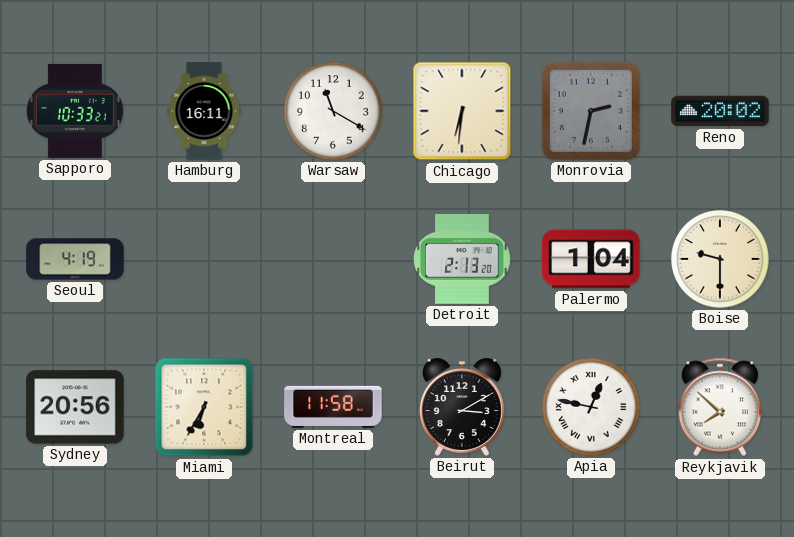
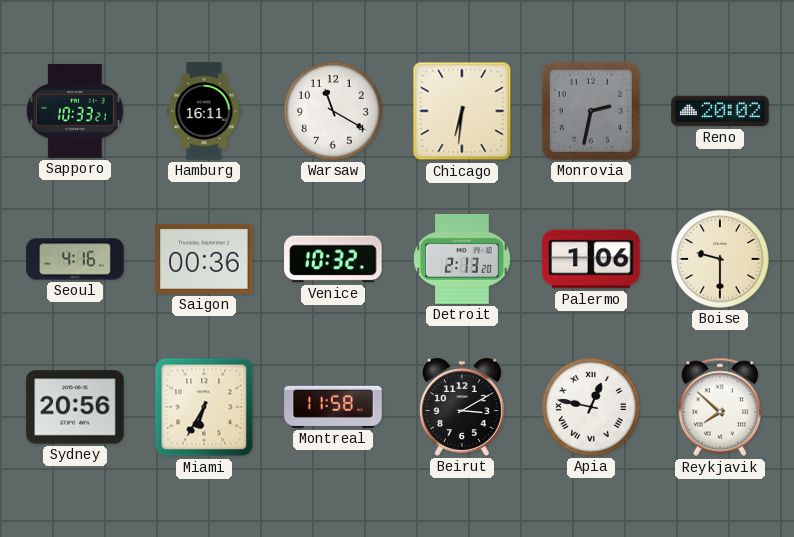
Seoul: 4:19 -> 4:16 (75, 259)
Saigon: none -> 00:36 (204, 259)
Venice: none -> 10:32 (333, 259)
Palermo: 1:04 -> 1:06 (591, 259)
